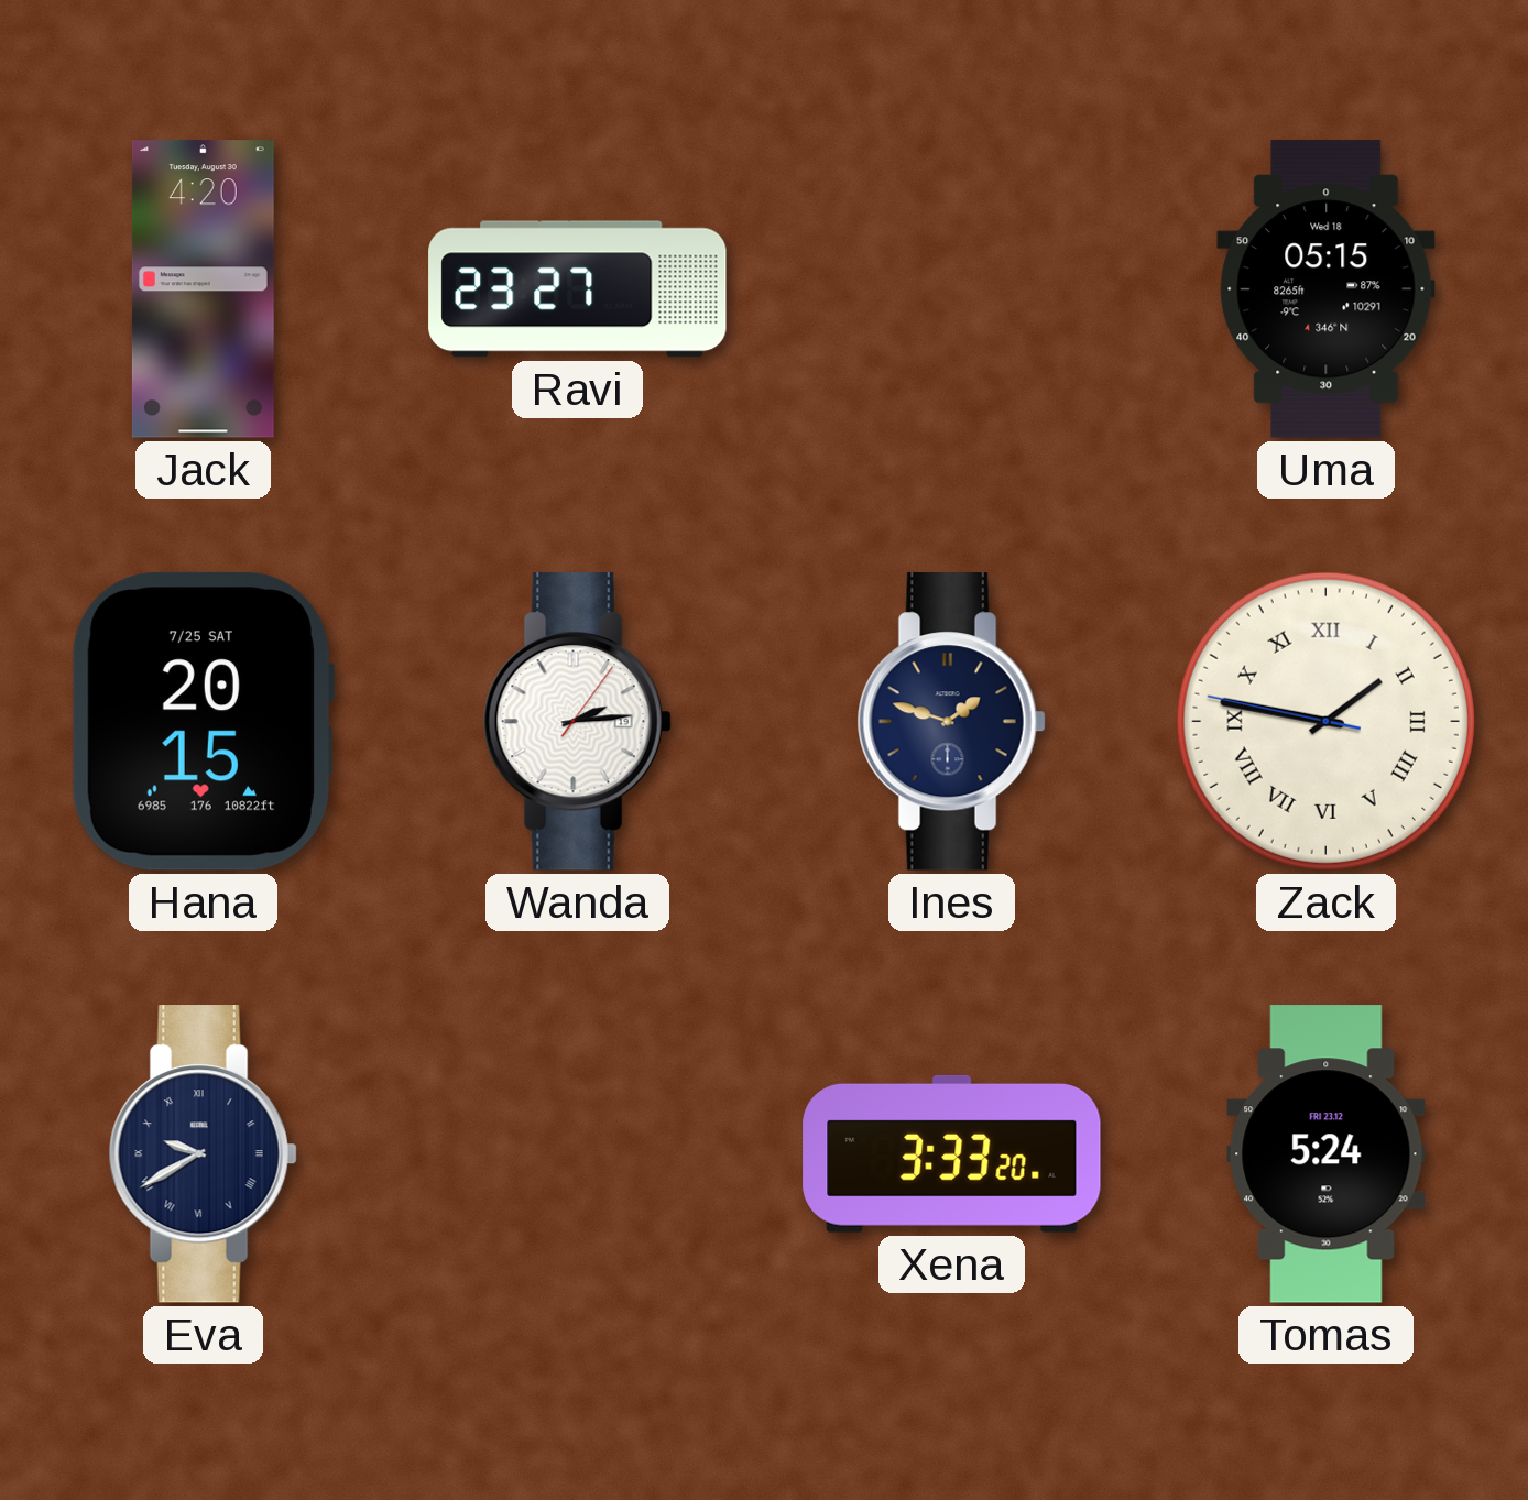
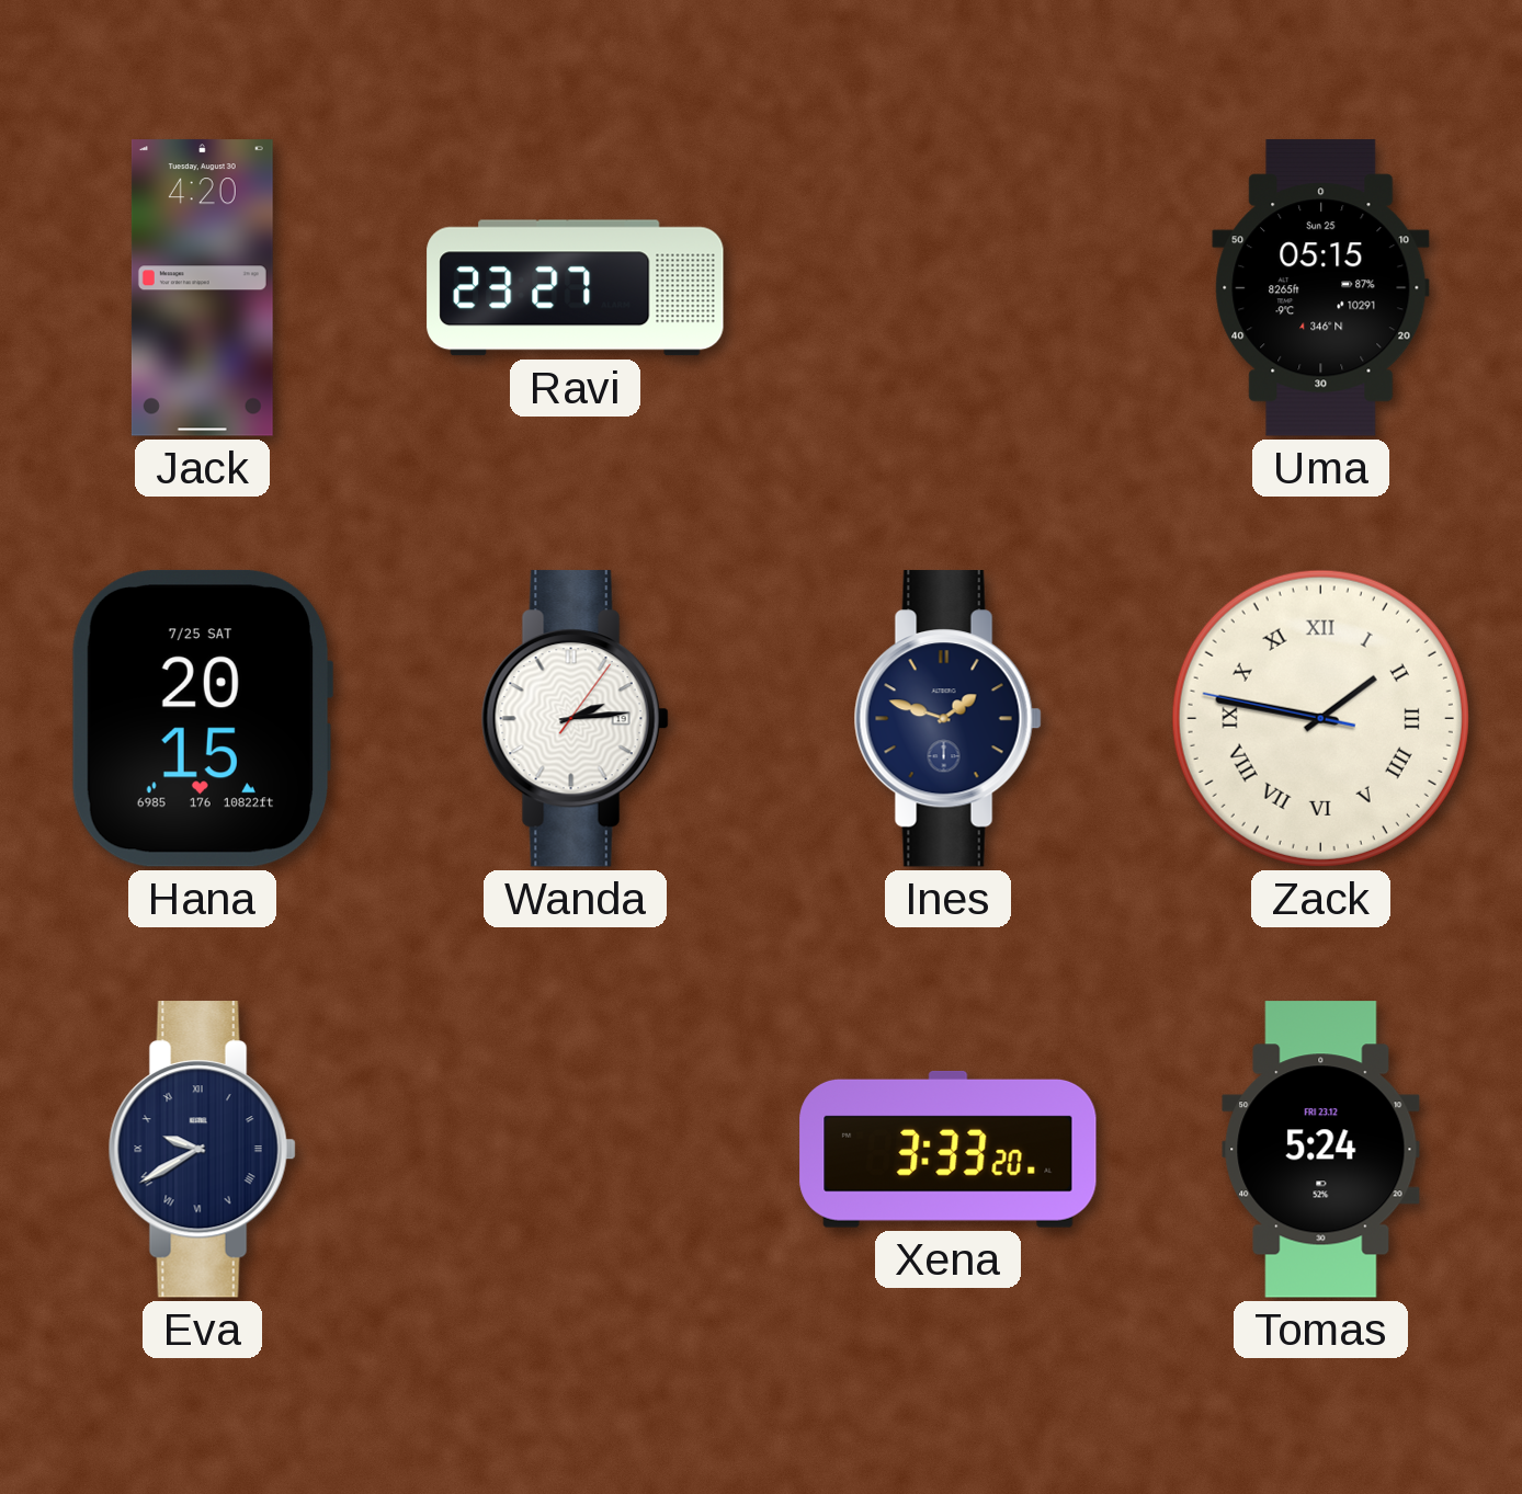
Uma date: Wed 18 -> Sun 25 (1321, 288)
